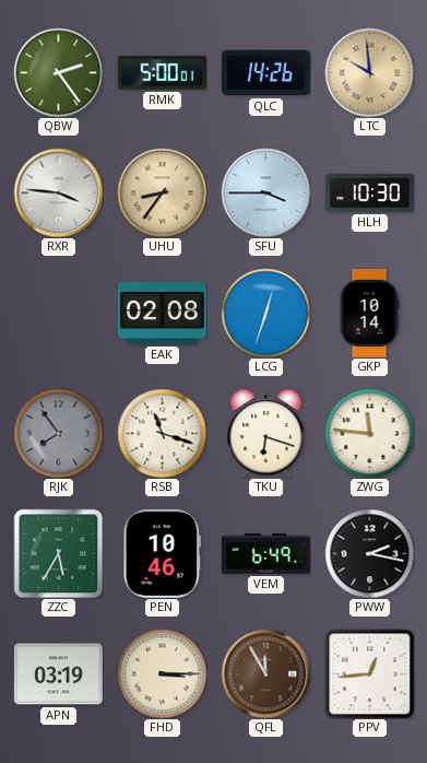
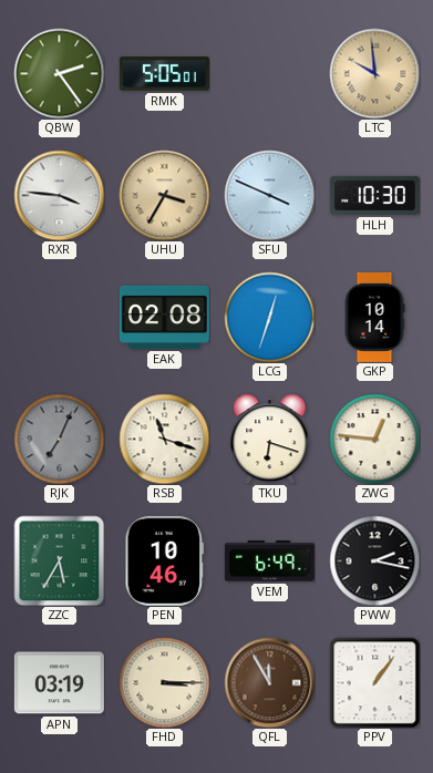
RMK: 5:00 -> 5:05 (164, 74)
QLC: 14:26 -> none (265, 73)
UHU: 8:36 -> 3:35 (164, 195)
SFU: 3:45 -> 3:49 (269, 195)
RJK: 7:54 -> 7:04 (59, 439)
ZWG: 11:46 -> 12:46 (374, 439)
PPV: 12:44 -> 1:06 (374, 682)
